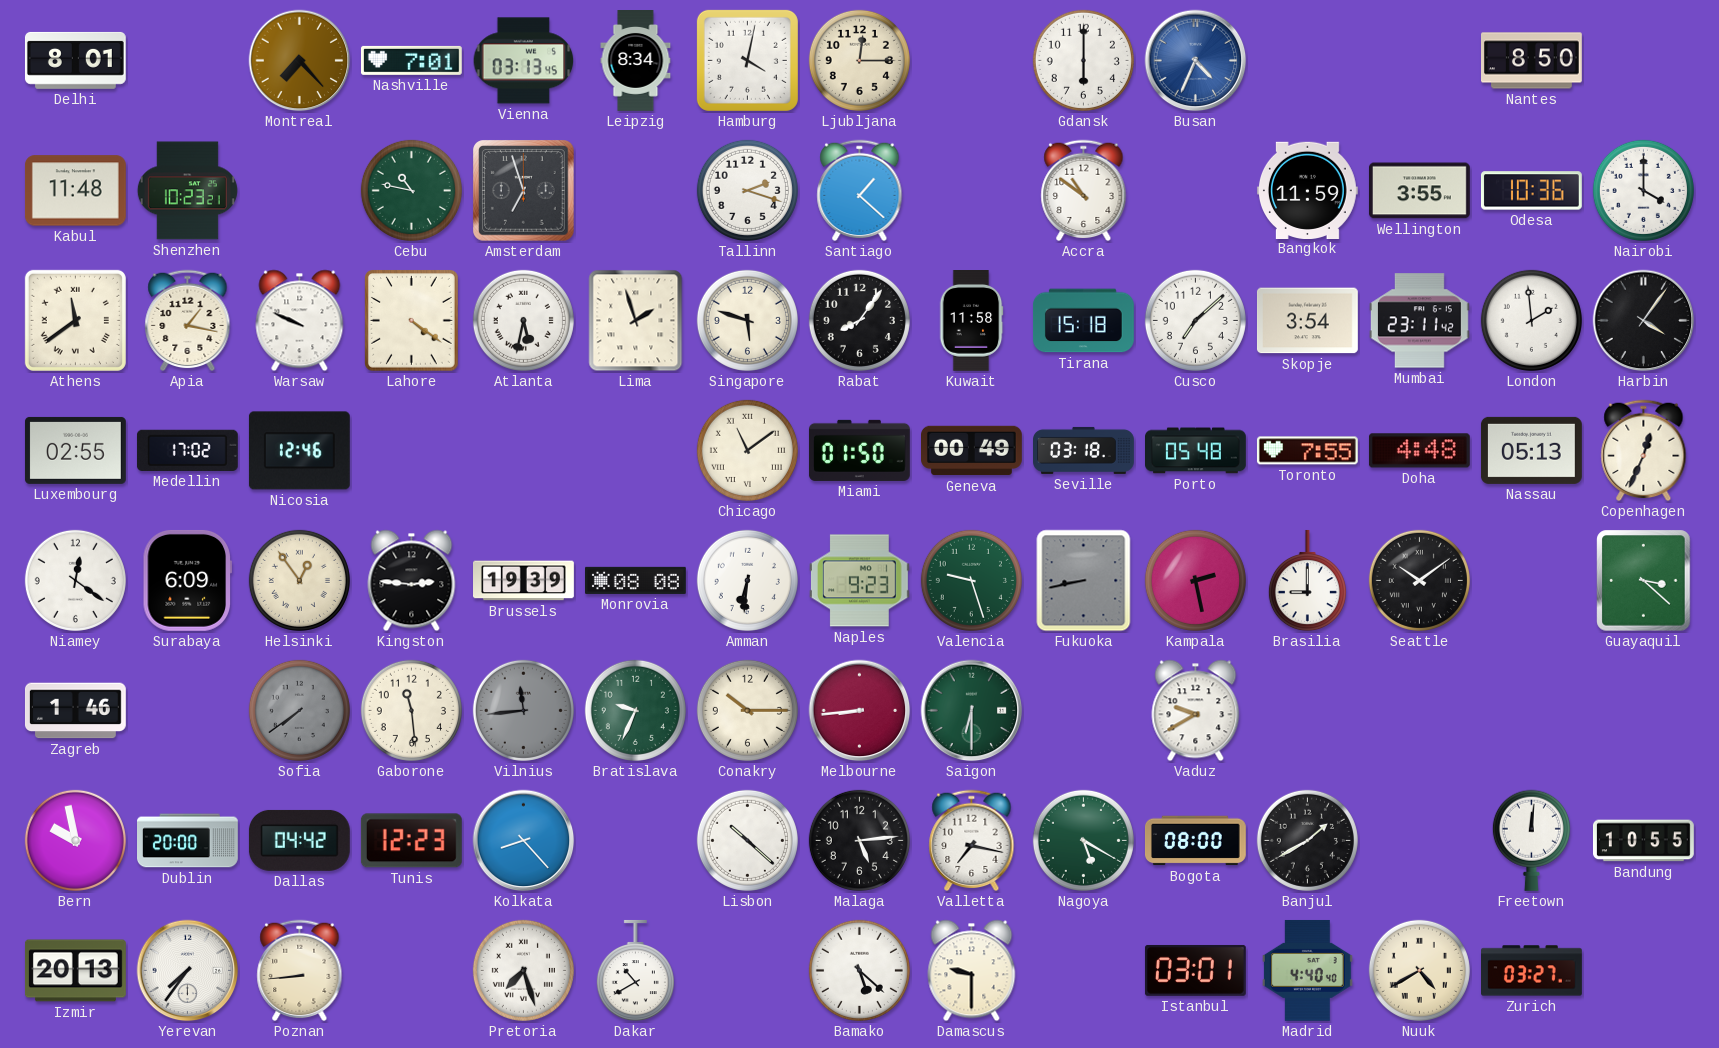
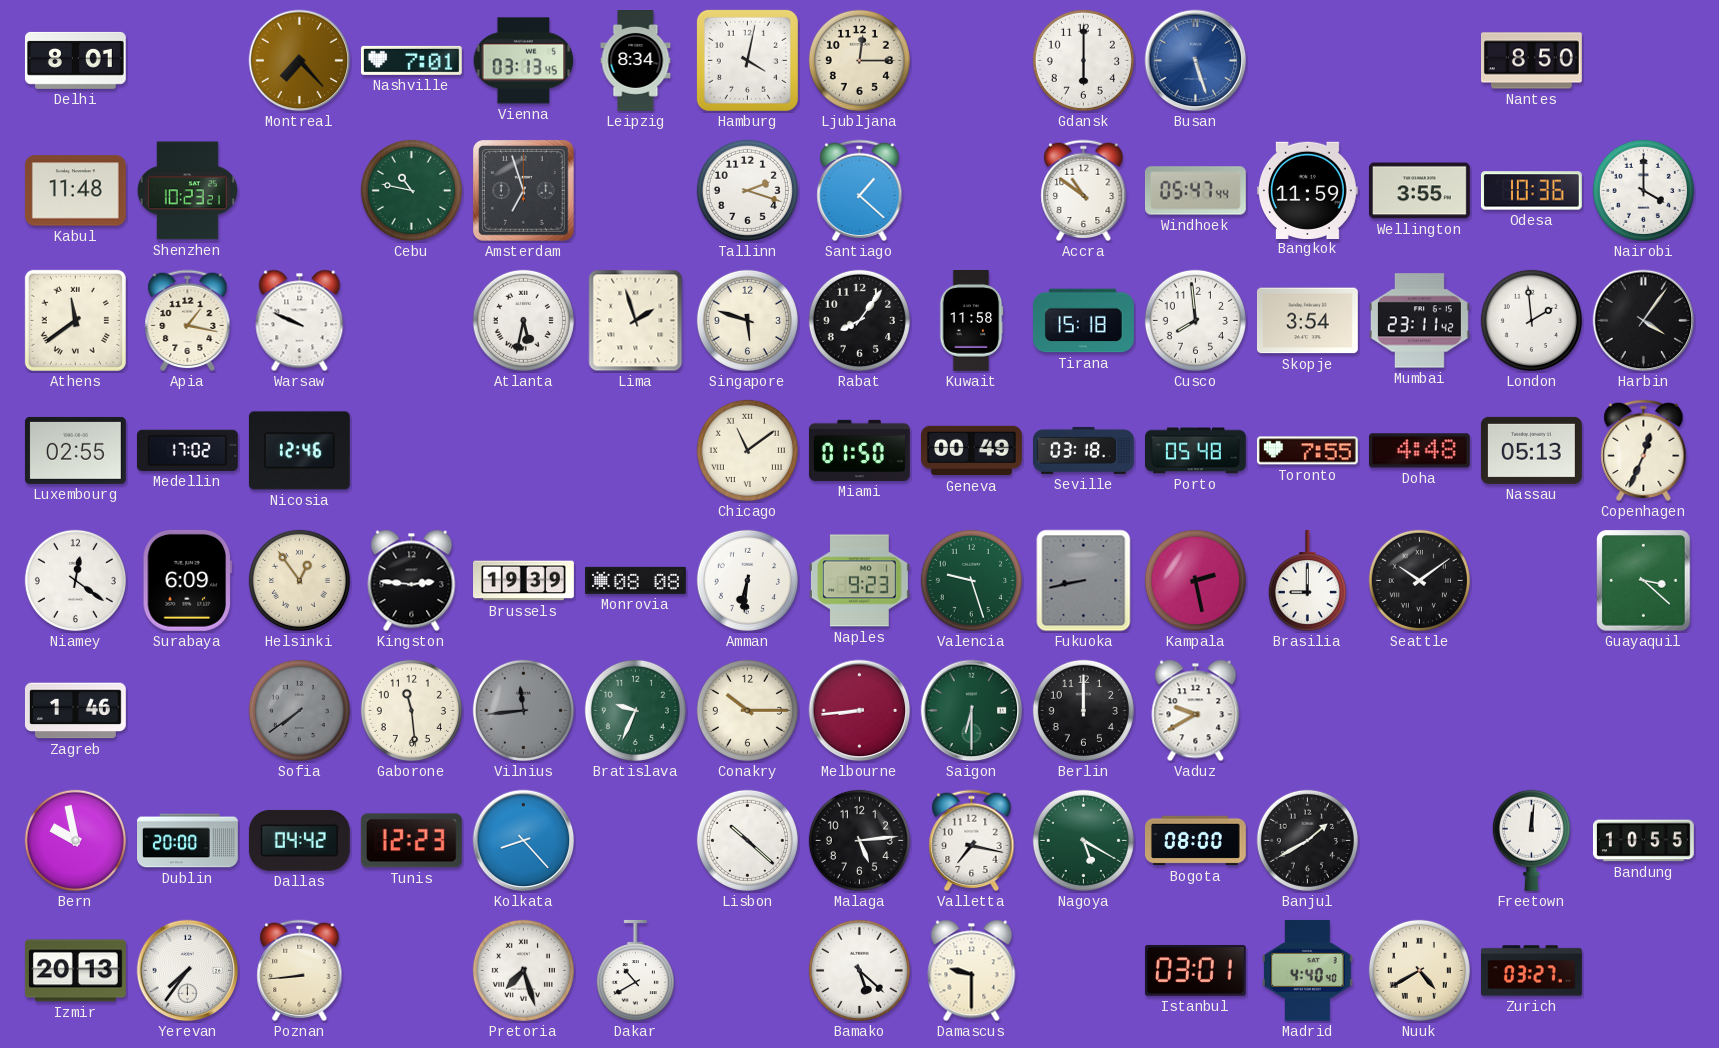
Busan: 4:34 -> 5:27 (1196, 61)
Windhoek: none -> 05:47 (1195, 191)
Lahore: 4:21 -> none (412, 321)
Cusco: 7:08 -> 7:59 (1195, 320)
Berlin: none -> 12:00 (1083, 710)
